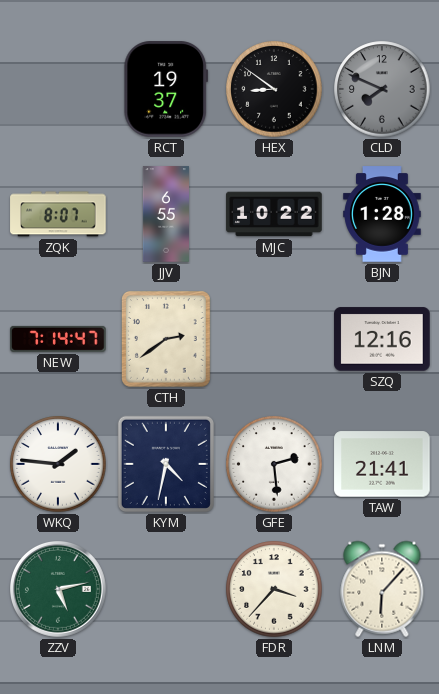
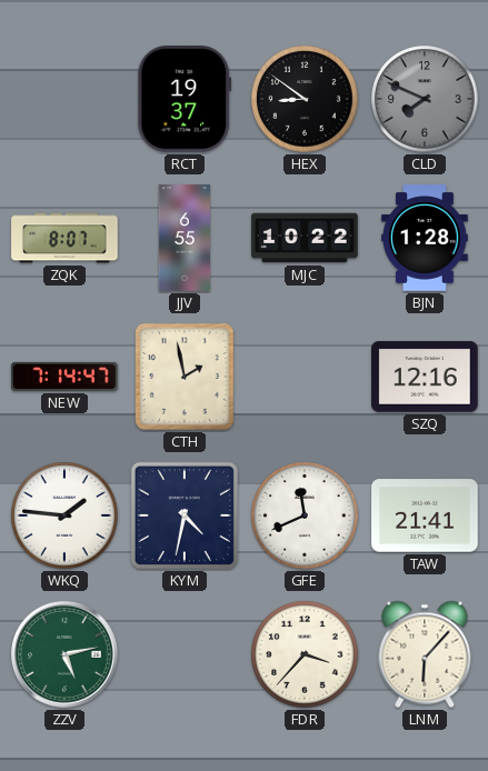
CTH: 2:39 -> 1:58 (185, 377)
GFE: 2:29 -> 11:41 (305, 515)
